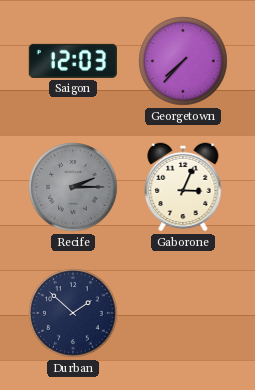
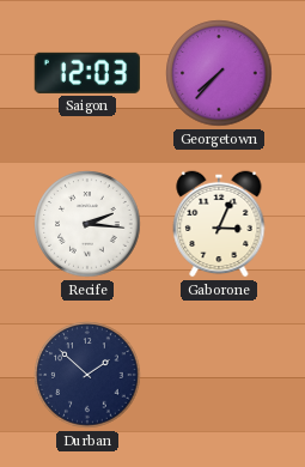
Recife: 2:15 -> 2:16 (87, 224)
Recife dial: grey -> white (87, 224)
